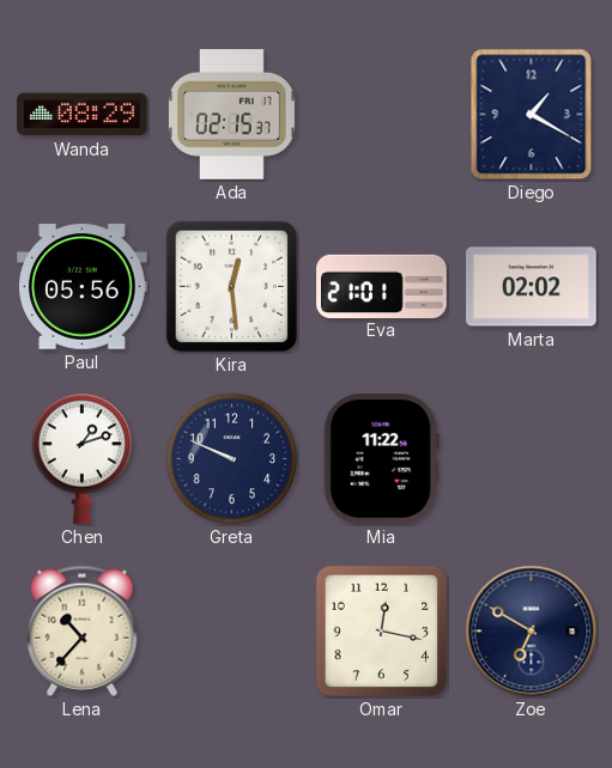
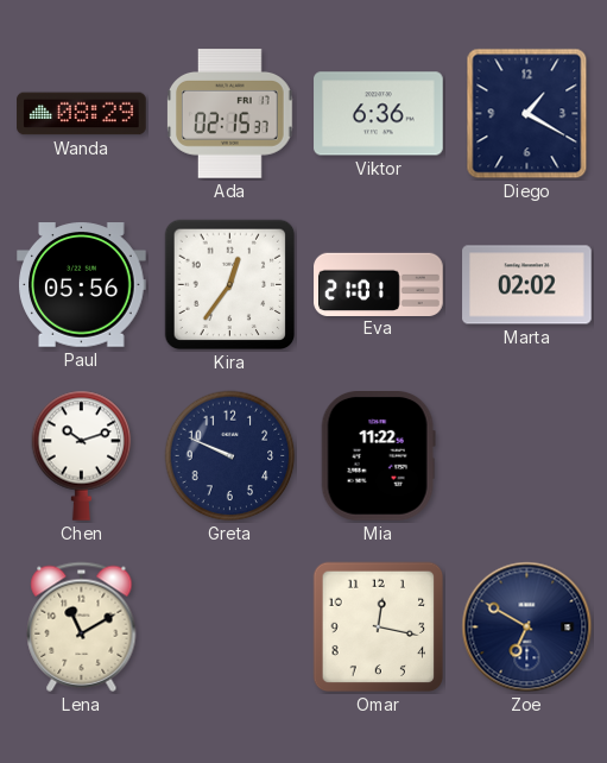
Viktor: none -> 6:36 (379, 114)
Kira: 12:29 -> 12:36 (230, 285)
Chen: 1:12 -> 10:12 (82, 455)
Lena: 10:37 -> 11:10 (82, 626)
